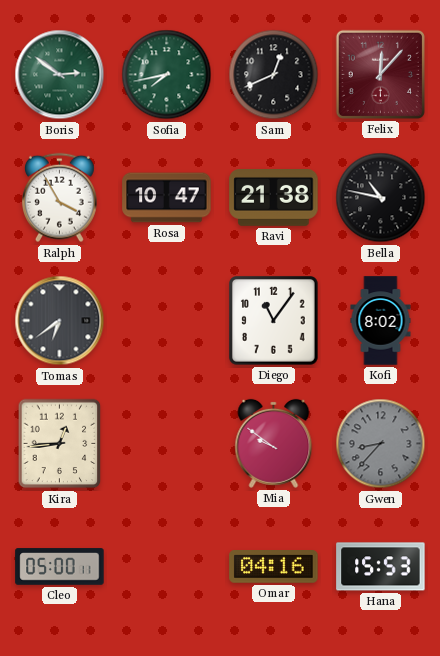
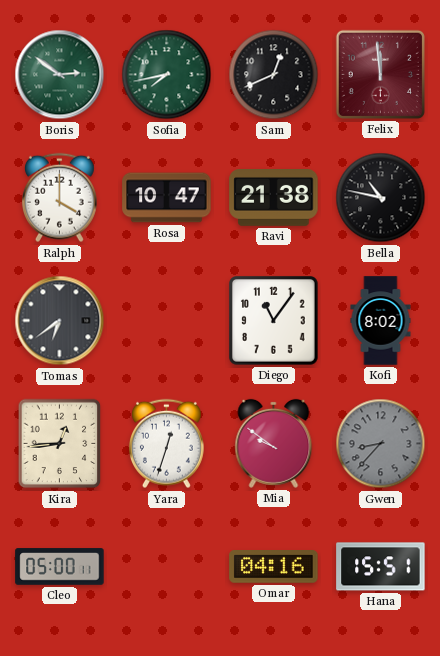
Felix: 12:07 -> 11:59 (380, 74)
Ralph: 3:55 -> 4:00 (59, 198)
Yara: none -> 12:33 (166, 444)
Hana: 15:53 -> 15:51 (381, 567)
